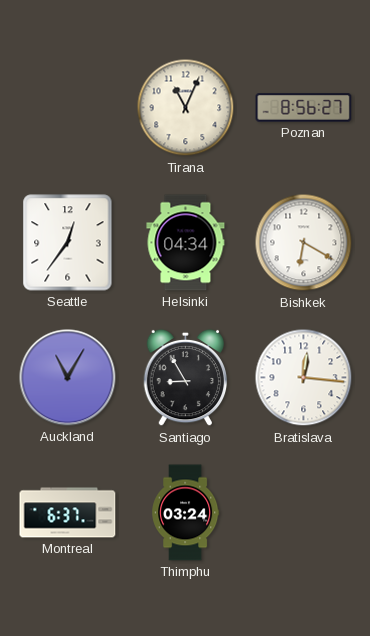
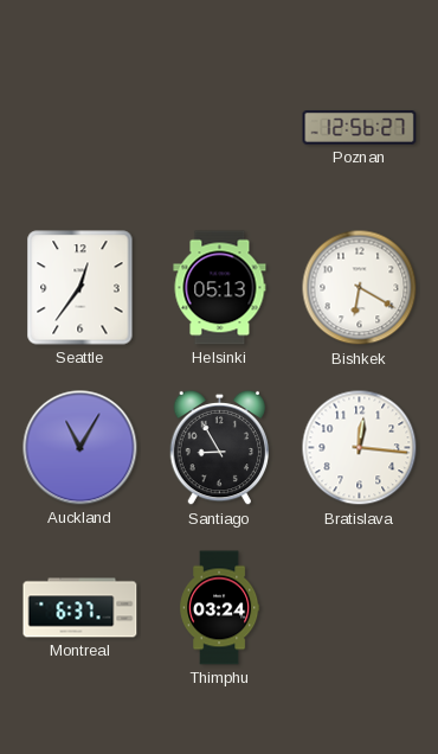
Tirana: 11:04 -> none (186, 108)
Poznan: 8:56 -> 12:56 (360, 128)
Helsinki: 04:34 -> 05:13 (220, 288)
